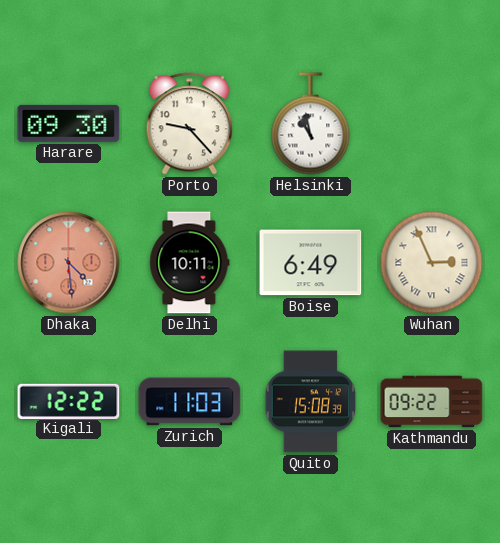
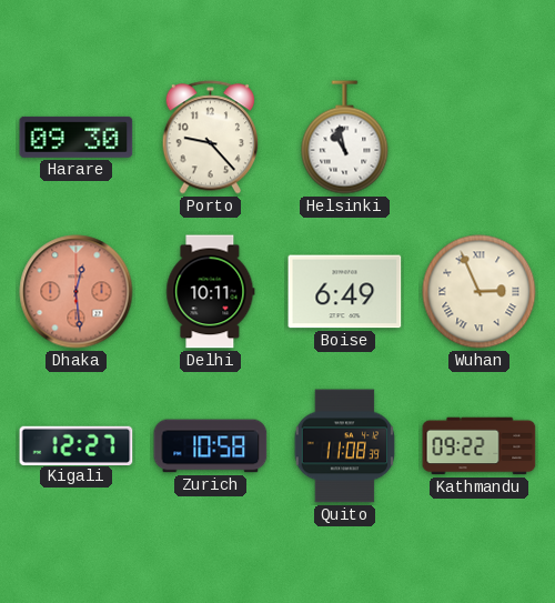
Dhaka: 4:29 -> 12:29 (77, 292)
Kigali: 12:22 -> 12:27 (77, 445)
Zurich: 11:03 -> 10:58 (211, 446)
Quito: 15:08 -> 11:08 (345, 446)
